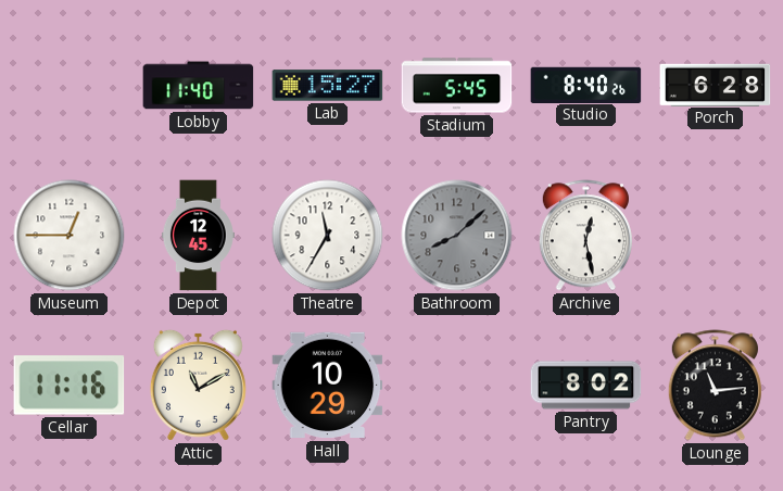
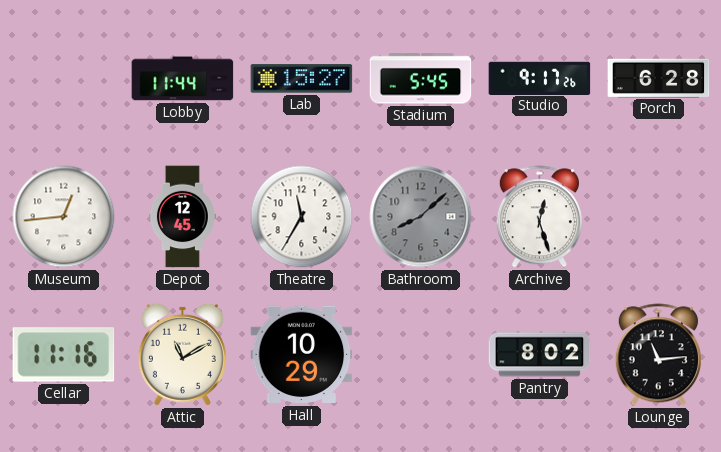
Lobby: 11:40 -> 11:44 (183, 79)
Studio: 8:40 -> 9:17 (540, 78)
Museum: 12:45 -> 12:44 (64, 217)
Archive: 12:28 -> 12:27 (539, 217)
